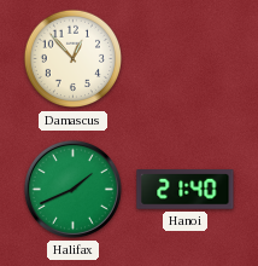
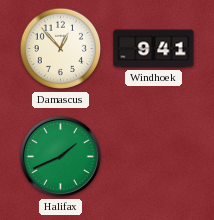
Windhoek: none -> 9:41 (154, 49)
Hanoi: 21:40 -> none (186, 190)
